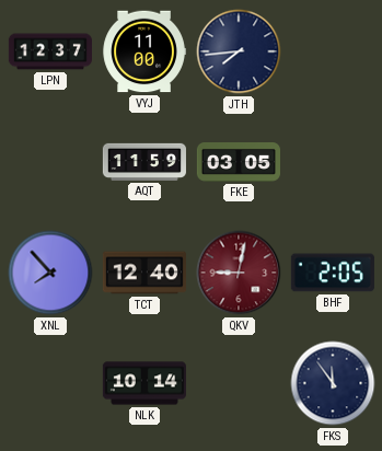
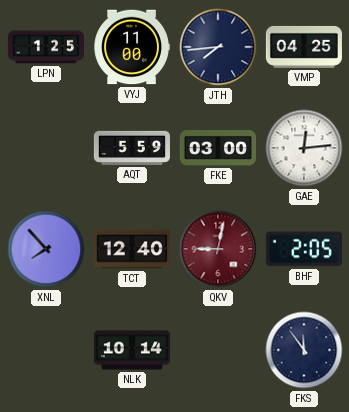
LPN: 12:37 -> 1:25 (46, 47)
VMP: none -> 04:25 (304, 47)
AQT: 11:59 -> 5:59 (132, 148)
FKE: 03:05 -> 03:00 (218, 149)
GAE: none -> 12:14 (304, 148)
